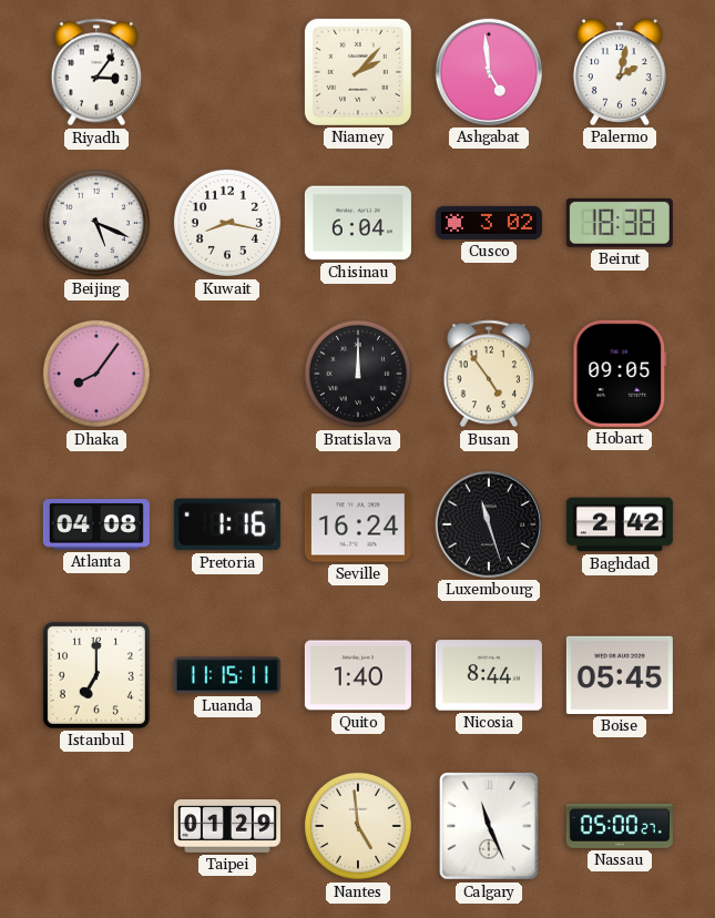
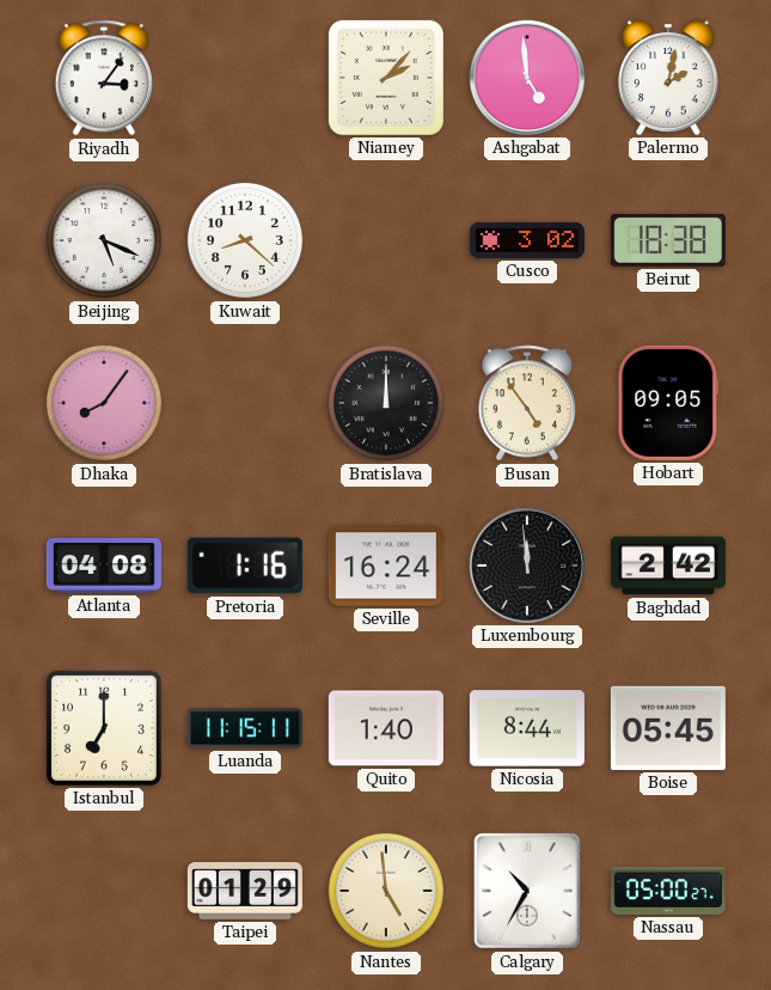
Kuwait: 8:17 -> 8:22 (245, 240)
Chisinau: 6:04 -> none (358, 223)
Luxembourg: 11:27 -> 11:59 (527, 566)
Calgary: 11:26 -> 10:35 (528, 892)
